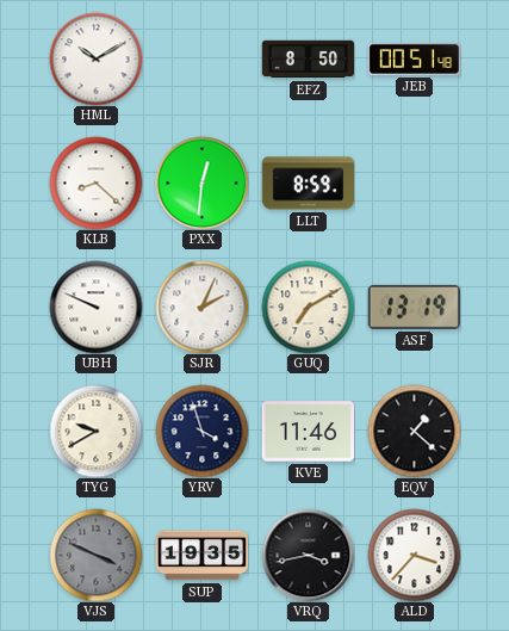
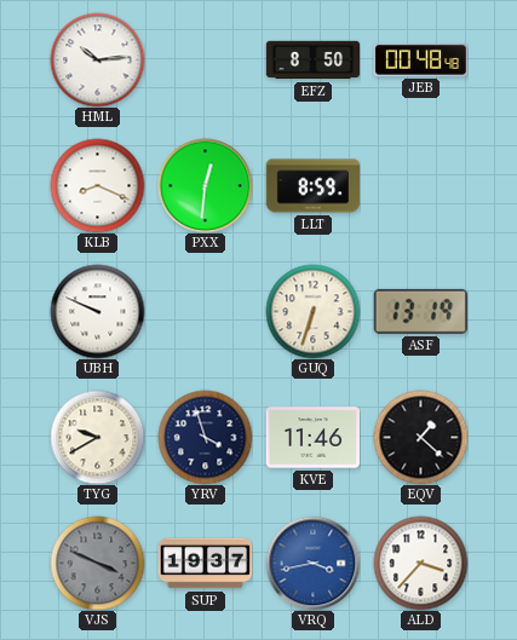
HML: 10:10 -> 10:14 (97, 59)
JEB: 00:51 -> 00:48 (420, 60)
KLB: 8:22 -> 8:19 (97, 185)
SJR: 2:04 -> none (201, 307)
GUQ: 7:10 -> 6:33 (312, 311)
SUP: 19:35 -> 19:37 (205, 564)
VRQ dial: black -> blue (312, 563)
